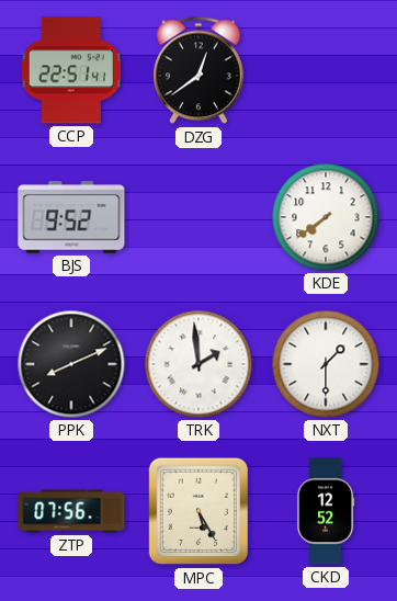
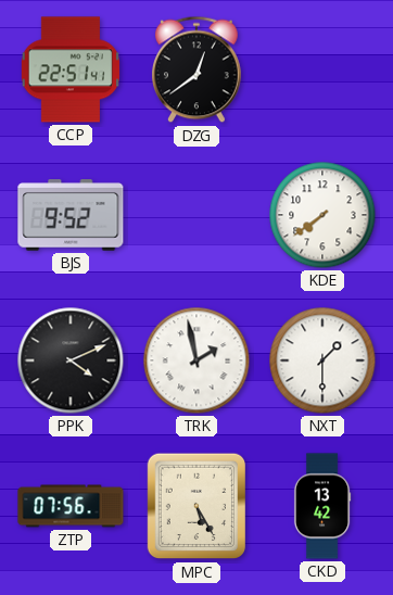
PPK: 8:11 -> 4:11 (71, 360)
TRK: 1:59 -> 1:58 (196, 360)
CKD: 12:52 -> 13:42 (322, 506)
